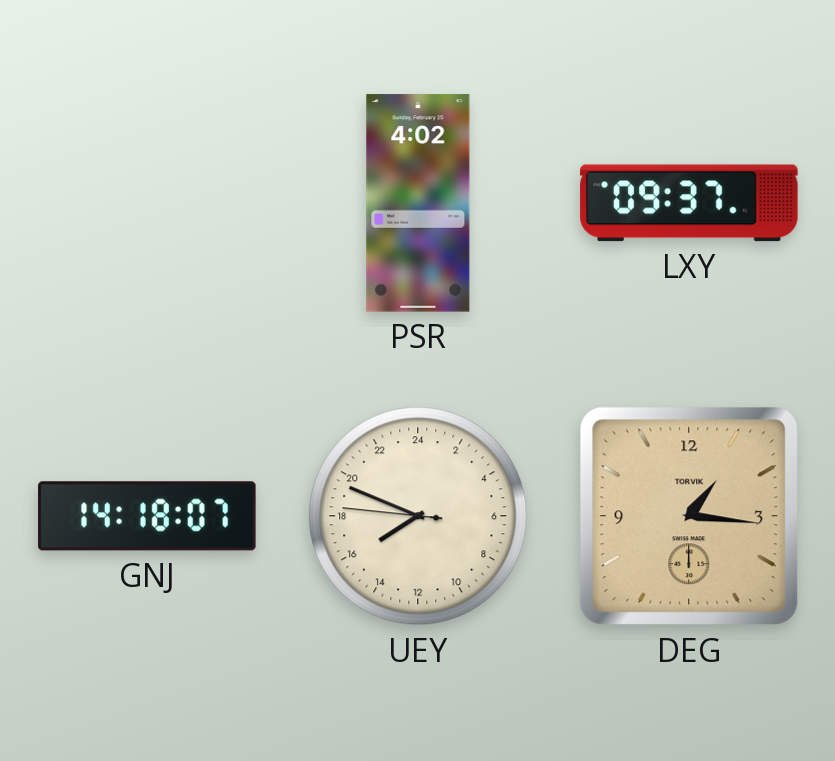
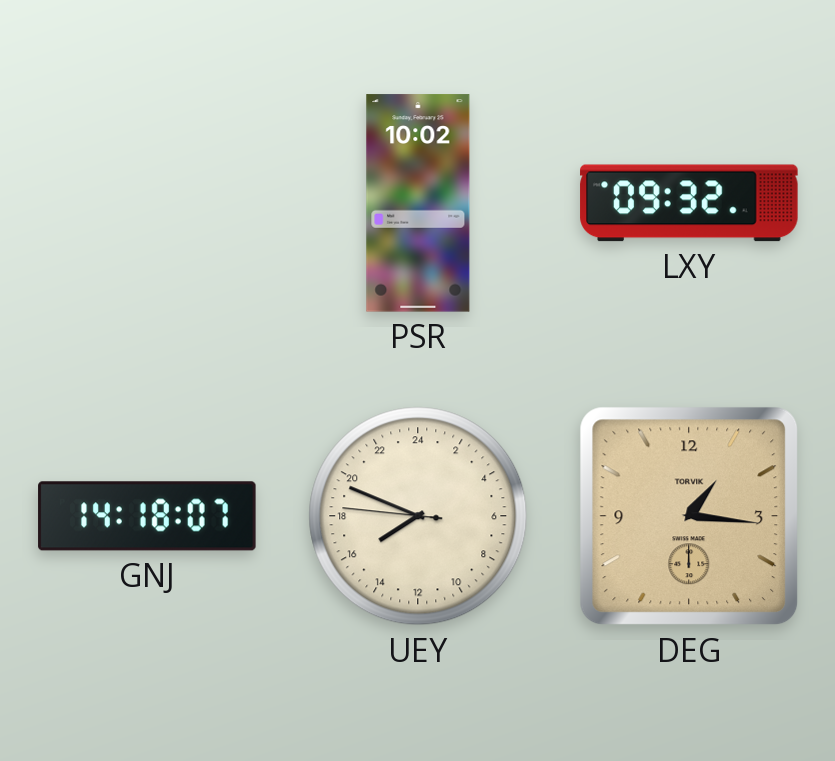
PSR: 4:02 -> 10:02 (418, 203)
LXY: 09:37 -> 09:32 (689, 203)
